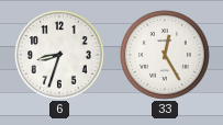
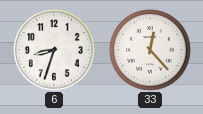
33: 12:25 -> 12:23 (150, 50)
